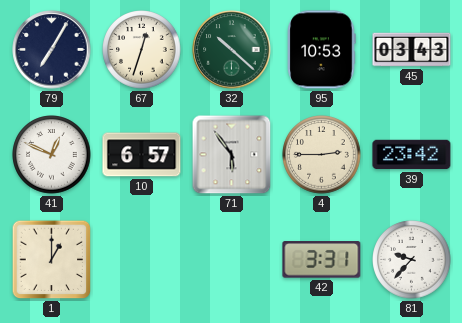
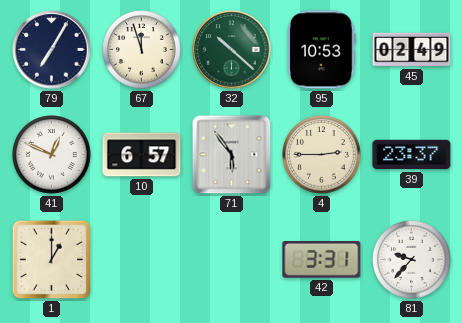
67: 12:33 -> 11:57 (142, 50)
45: 03:43 -> 02:49 (412, 50)
39: 23:42 -> 23:37 (412, 155)
